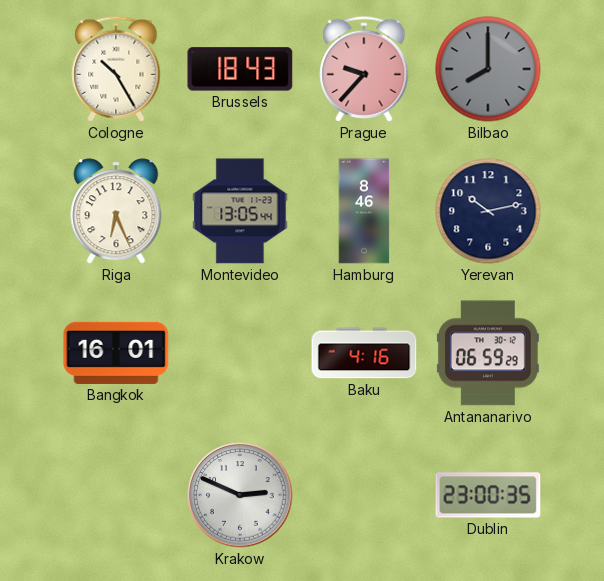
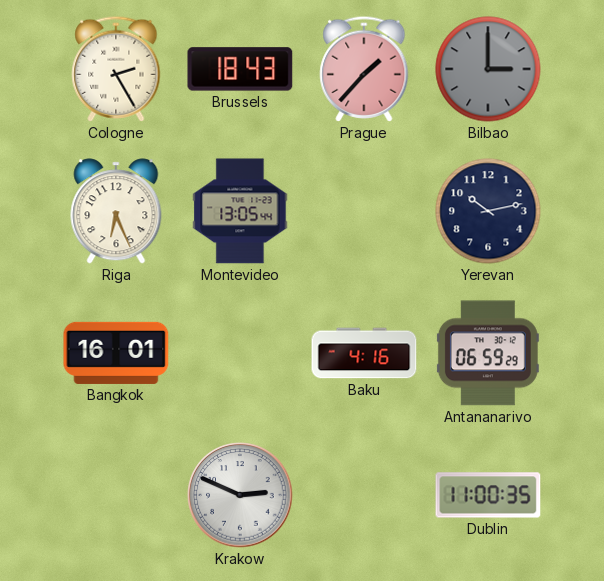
Cologne: 10:25 -> 2:25 (116, 69)
Prague: 9:37 -> 1:37 (364, 69)
Bilbao: 8:00 -> 3:00 (488, 69)
Hamburg: 8:46 -> none (364, 211)
Dublin: 23:00 -> 11:00 (488, 495)
